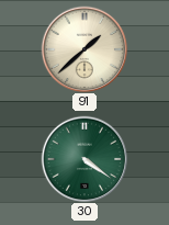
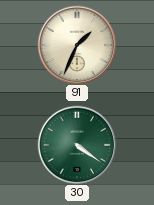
91: 1:38 -> 1:34 (77, 45)
